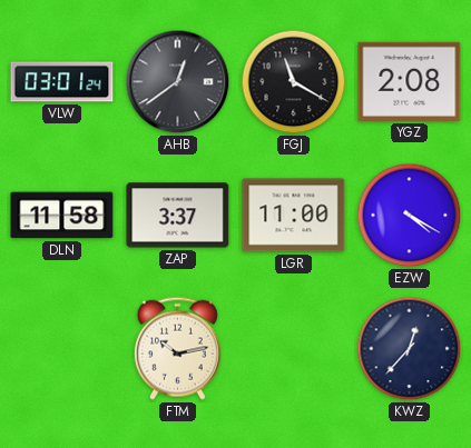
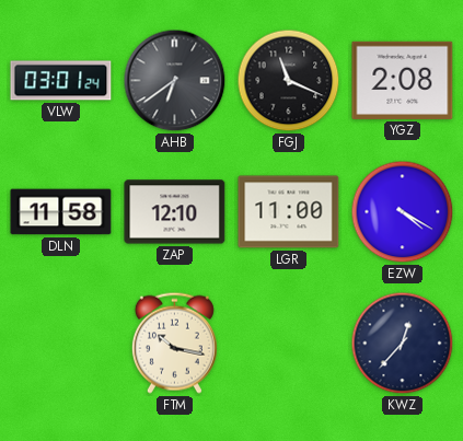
AHB: 12:39 -> 6:39 (175, 81)
FGJ: 11:20 -> 11:19 (289, 81)
ZAP: 3:37 -> 12:10 (175, 212)
FTM: 10:13 -> 10:17 (174, 343)
